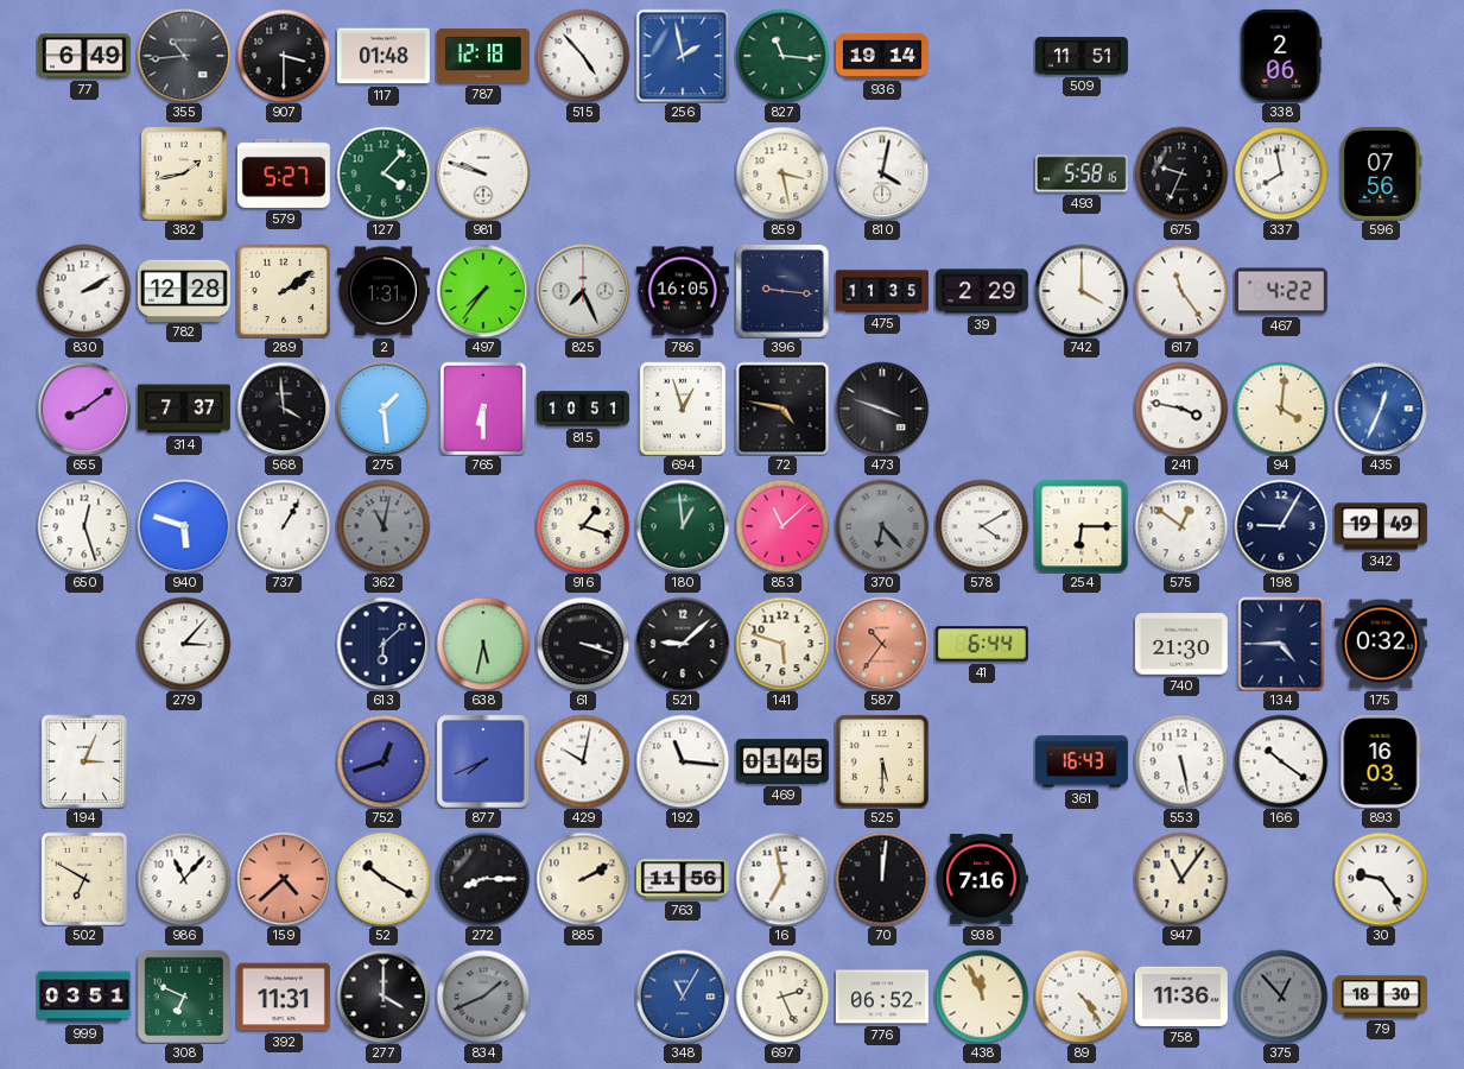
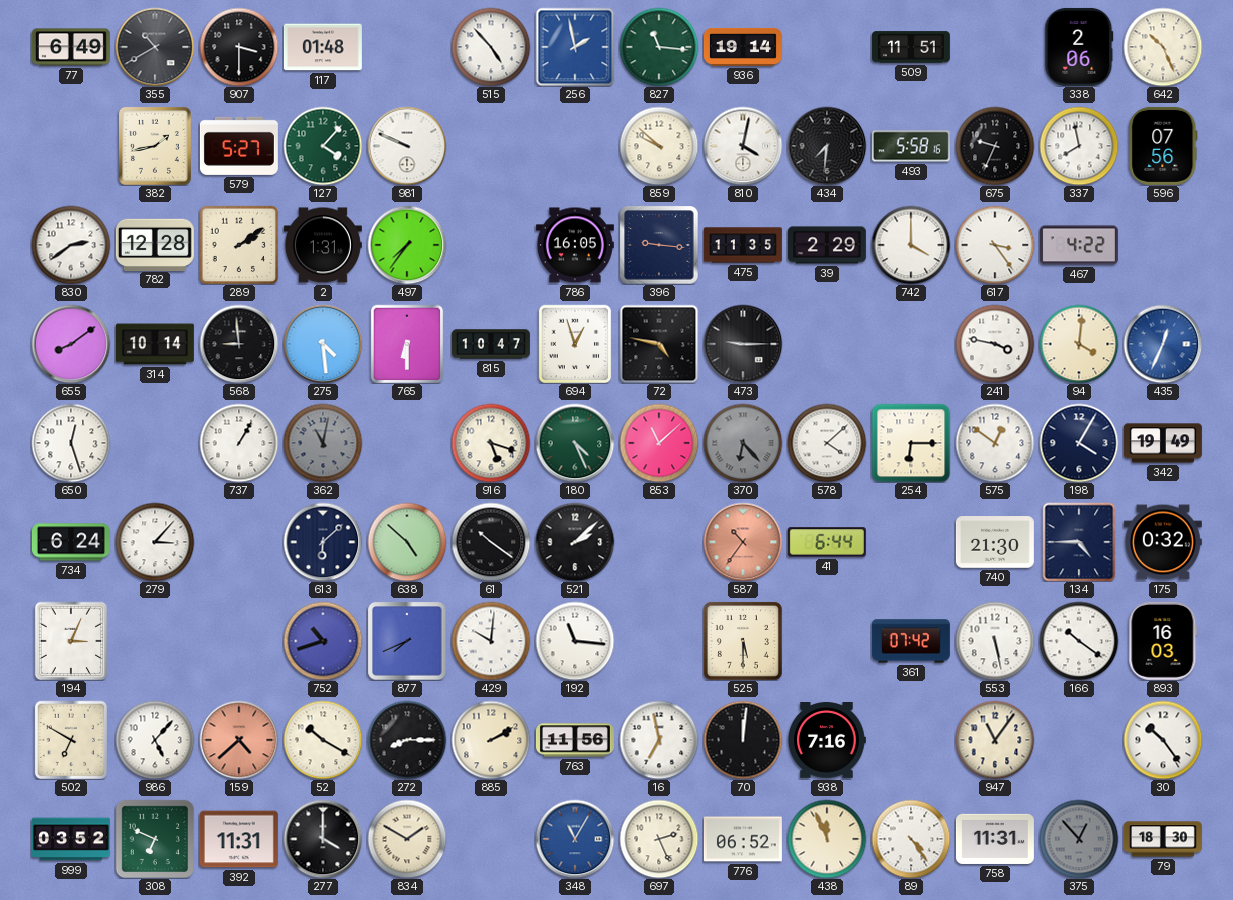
355: 10:44 -> 10:40 (155, 47)
787: 12:18 -> none (483, 56)
642: none -> 10:26 (1163, 47)
981: 9:48 -> 9:49 (407, 146)
859: 3:28 -> 9:52 (659, 146)
434: none -> 7:31 (827, 146)
830: 2:10 -> 2:39 (71, 245)
825: 7:26 -> none (583, 291)
617: 11:24 -> 3:24 (995, 245)
314: 7:37 -> 10:14 (155, 344)
568: 3:59 -> 8:59 (239, 344)
275: 1:29 -> 4:29 (323, 344)
815: 10:51 -> 10:47 (491, 344)
473: 3:48 -> 9:15 (743, 344)
940: 5:48 -> none (184, 526)
916: 1:18 -> 5:18 (491, 443)
180: 12:59 -> 4:26 (575, 443)
578: 4:10 -> 4:08 (827, 443)
198: 9:05 -> 4:05 (1079, 443)
734: none -> 6:24 (71, 542)
638: 5:32 -> 4:52 (407, 542)
61: 3:18 -> 10:21 (491, 542)
521: 9:08 -> 2:08 (575, 542)
141: 5:48 -> none (782, 644)
752: 12:42 -> 10:42 (323, 641)
429: 10:02 -> 10:01 (491, 641)
469: 01:45 -> none (782, 761)
361: 16:43 -> 07:42 (911, 641)
986: 11:07 -> 5:07 (155, 740)
30: 9:24 -> 10:24 (1163, 740)
999: 03:51 -> 03:52 (71, 839)
834: 1:41 -> 1:50 (407, 839)
834 dial: grey -> cream (407, 839)
758: 11:36 -> 11:31 (995, 839)
